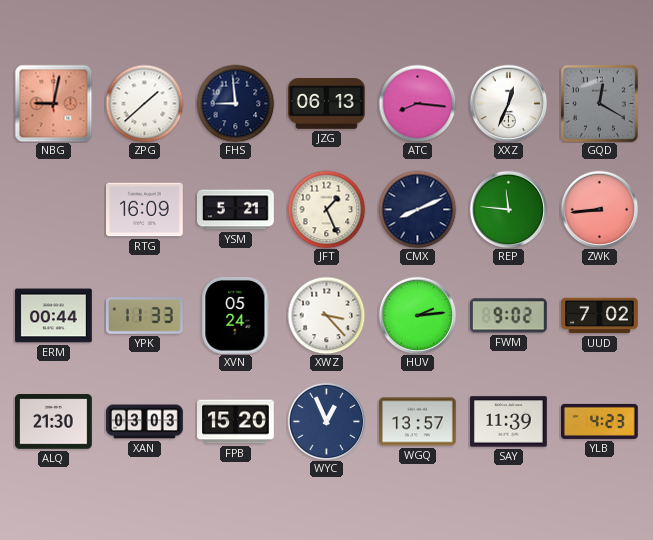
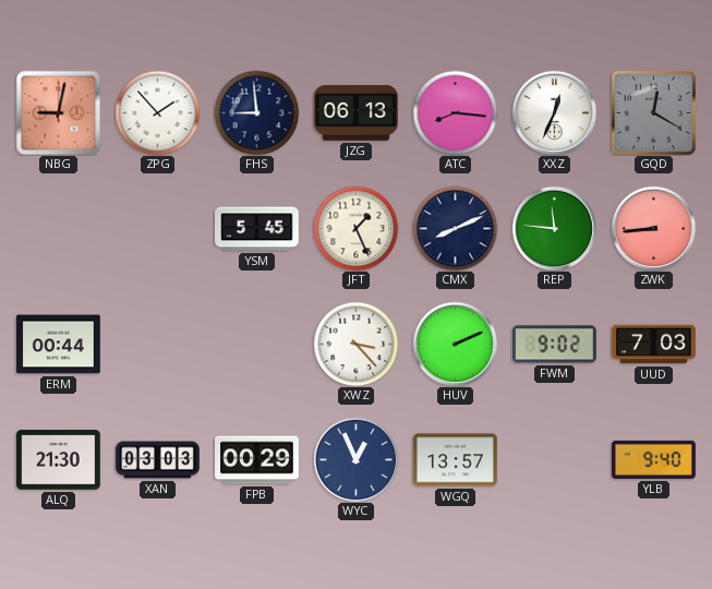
ZPG: 1:38 -> 1:53 (157, 112)
RTG: 16:09 -> none (145, 210)
YSM: 5:21 -> 5:45 (257, 229)
YPK: 11:33 -> none (145, 316)
XVN: 05:24 -> none (236, 316)
HUV: 2:14 -> 2:11 (455, 344)
UUD: 7:02 -> 7:03 (654, 345)
FPB: 15:20 -> 00:29 (257, 460)
SAY: 11:39 -> none (509, 422)
YLB: 4:23 -> 9:40 (654, 459)
